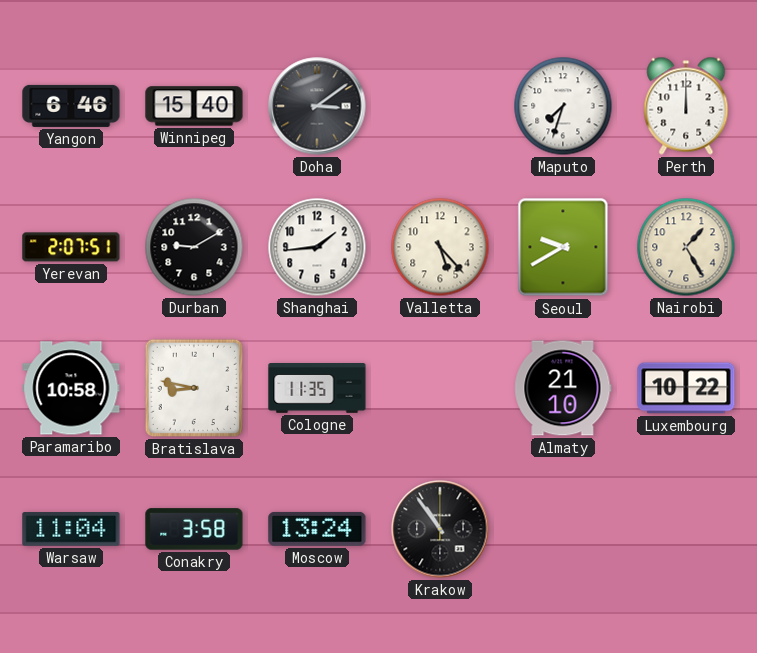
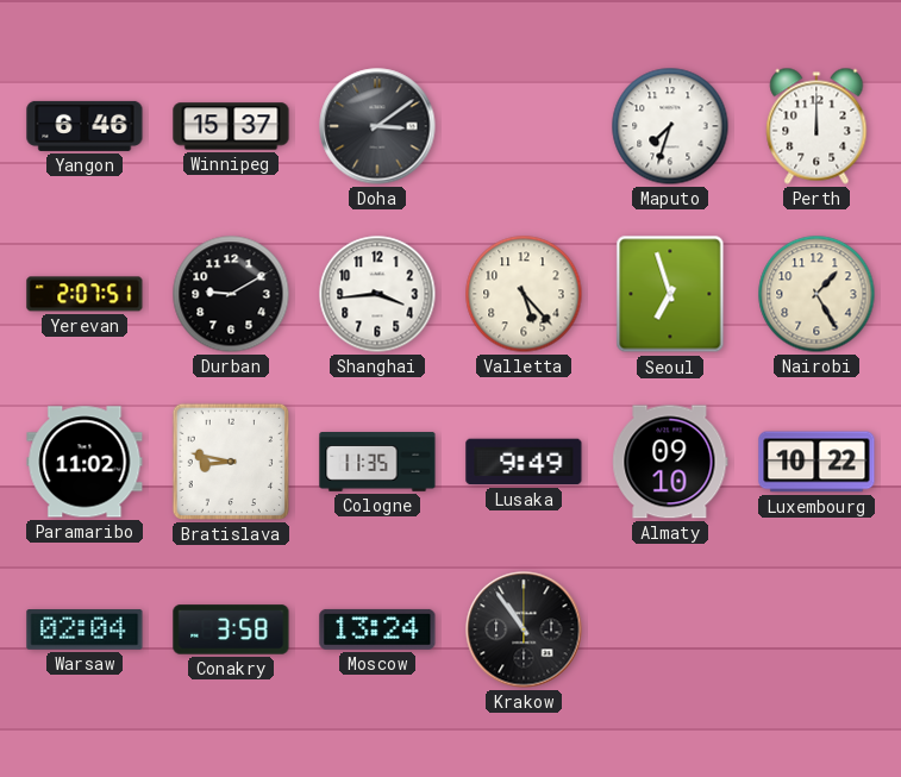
Winnipeg: 15:40 -> 15:37 (231, 126)
Shanghai: 1:44 -> 3:44 (377, 294)
Seoul: 9:40 -> 6:57 (670, 294)
Paramaribo: 10:58 -> 11:02 (85, 462)
Lusaka: none -> 9:49 (524, 462)
Almaty: 21:10 -> 09:10 (670, 462)
Warsaw: 11:04 -> 02:04 (85, 629)
